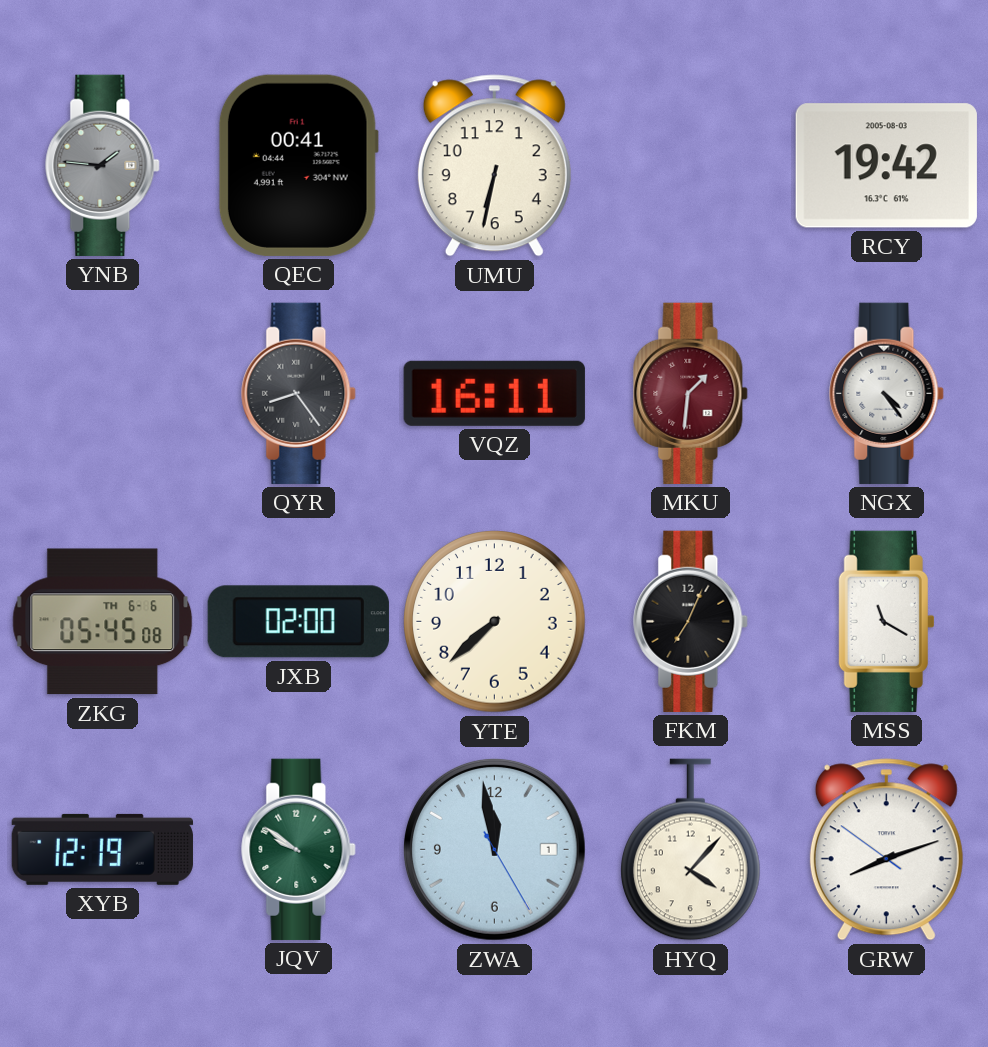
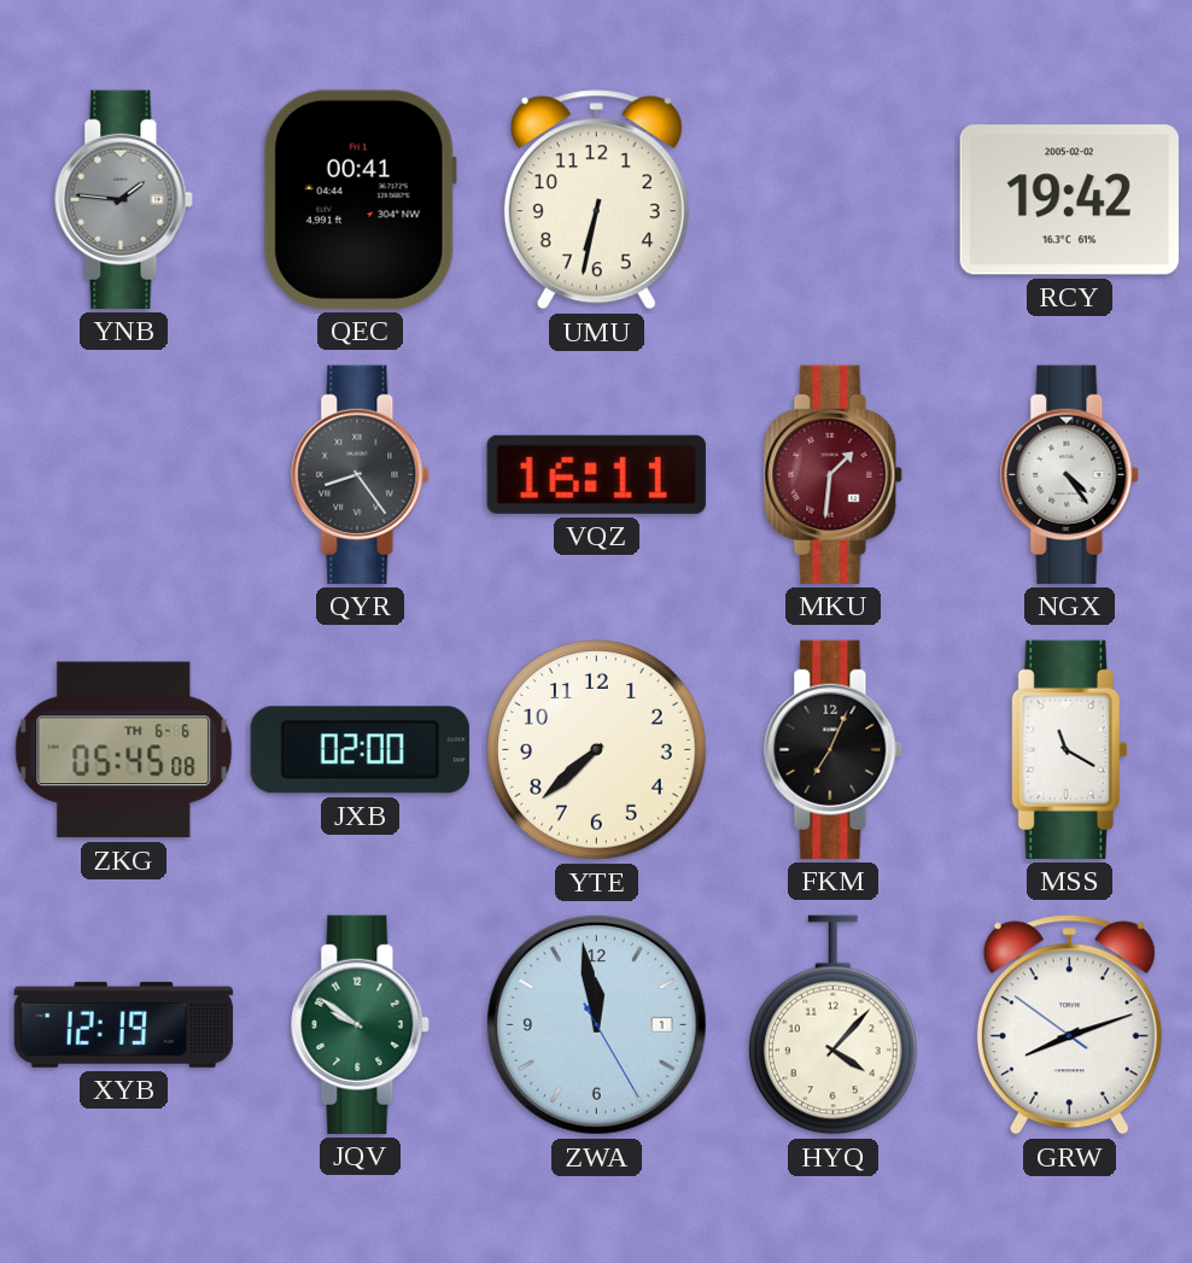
RCY date: 2005-08-03 -> 2005-02-02 (1069, 200)
